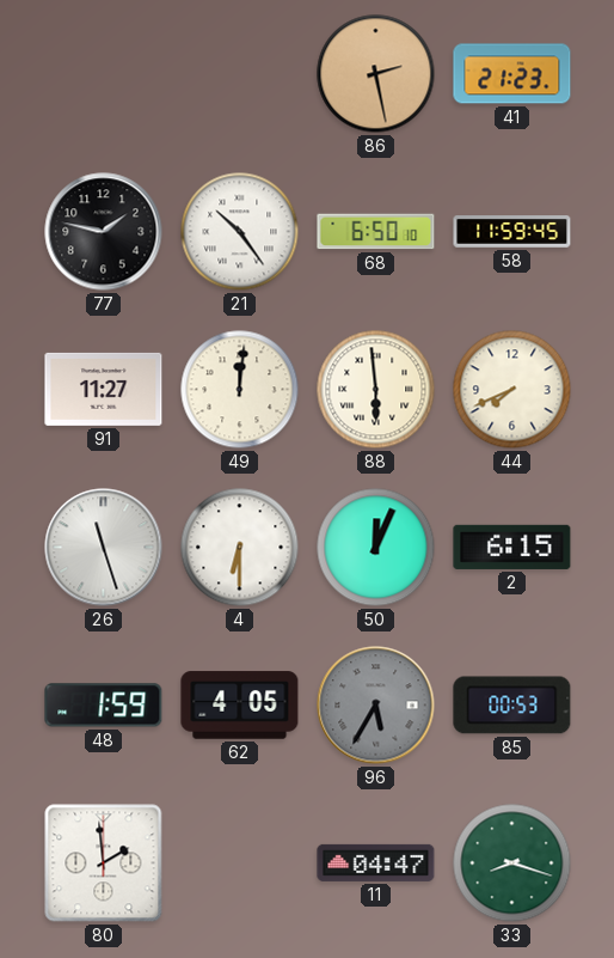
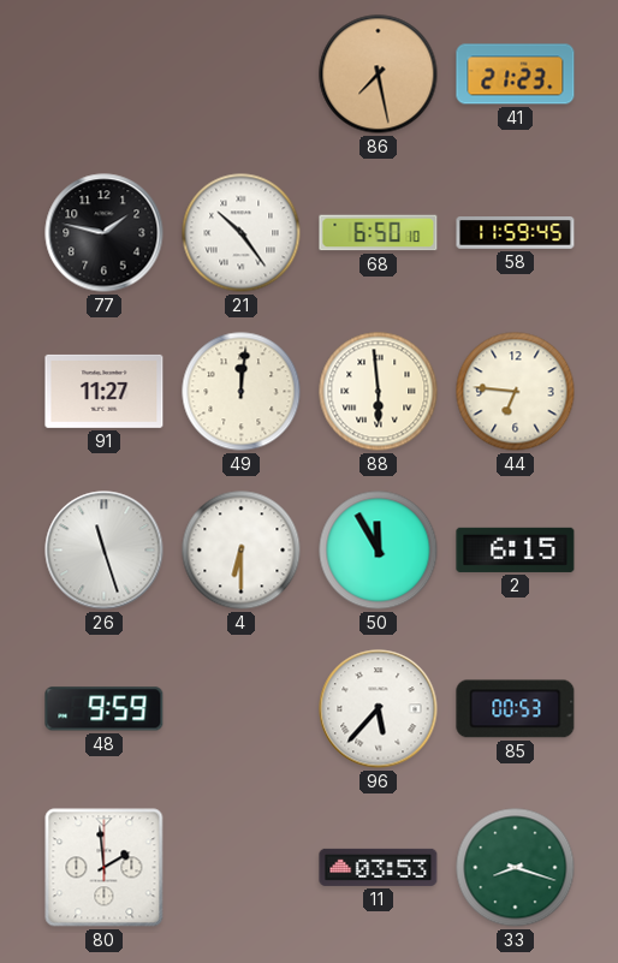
86: 2:28 -> 7:28 (379, 75)
44: 7:41 -> 6:46 (516, 392)
50: 12:04 -> 11:55 (379, 551)
48: 1:59 -> 9:59 (105, 709)
62: 4:05 -> none (240, 706)
96: 5:35 -> 5:37 (379, 709)
96 dial: grey -> white (379, 709)
11: 04:47 -> 03:53 (379, 867)
